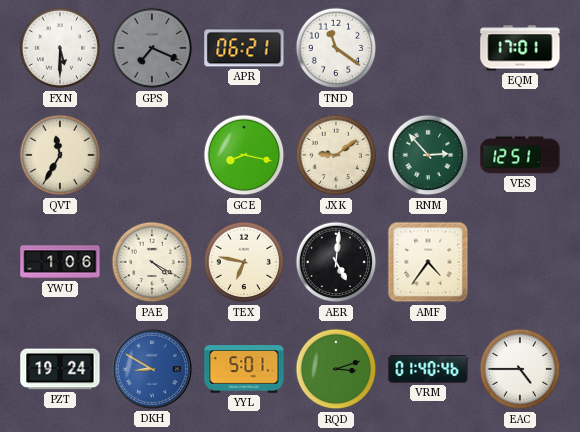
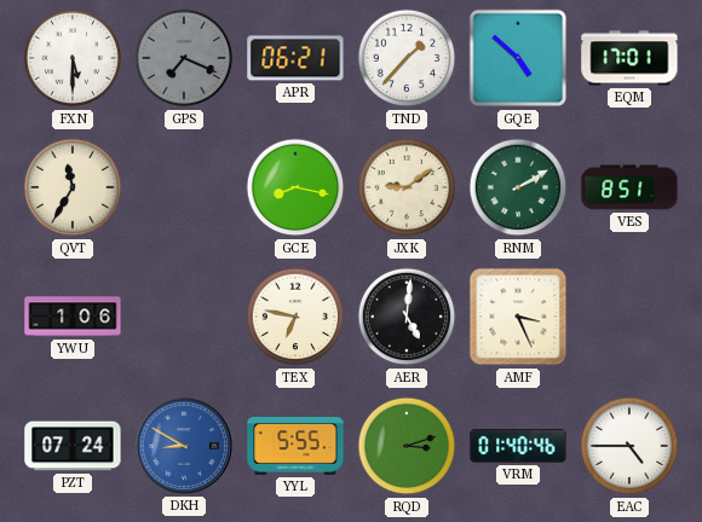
TND: 11:21 -> 1:37 (407, 58)
GQE: none -> 4:52 (518, 58)
RNM: 2:53 -> 2:10 (518, 187)
VES: 12:51 -> 8:51 (629, 187)
PAE: 4:20 -> none (152, 262)
AMF: 4:36 -> 3:26 (518, 317)
PZT: 19:24 -> 07:24 (73, 446)
YYL: 5:01 -> 5:55 (295, 447)
